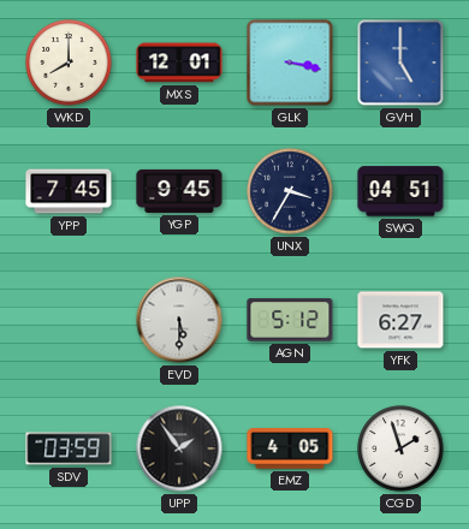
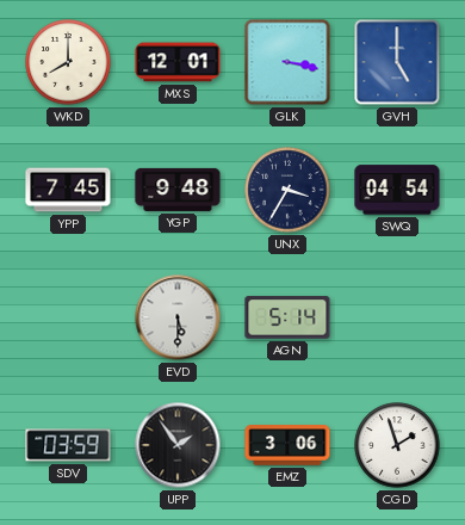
YGP: 9:45 -> 9:48 (178, 190)
SWQ: 04:51 -> 04:54 (397, 190)
AGN: 5:12 -> 5:14 (287, 317)
YFK: 6:27 -> none (400, 320)
EMZ: 4:05 -> 3:06 (287, 445)
